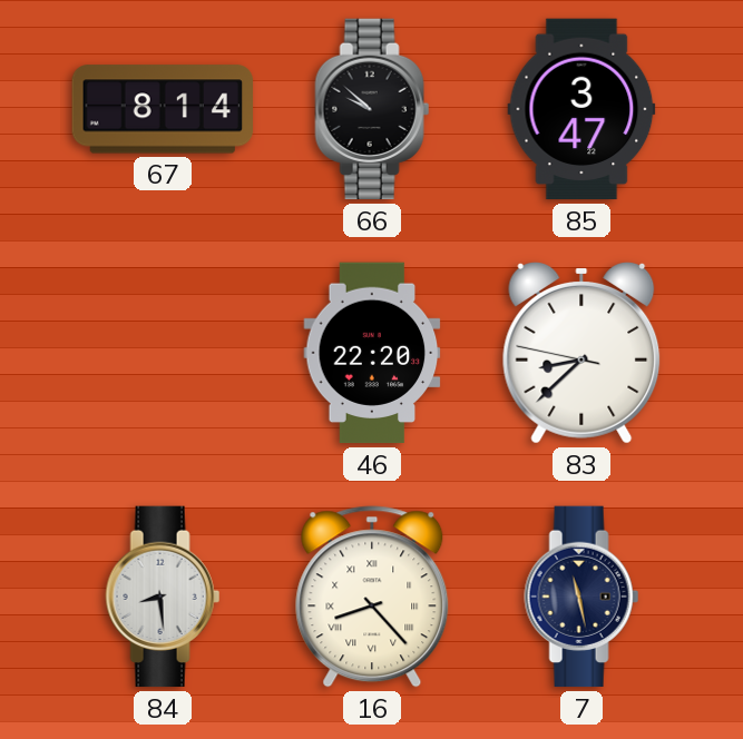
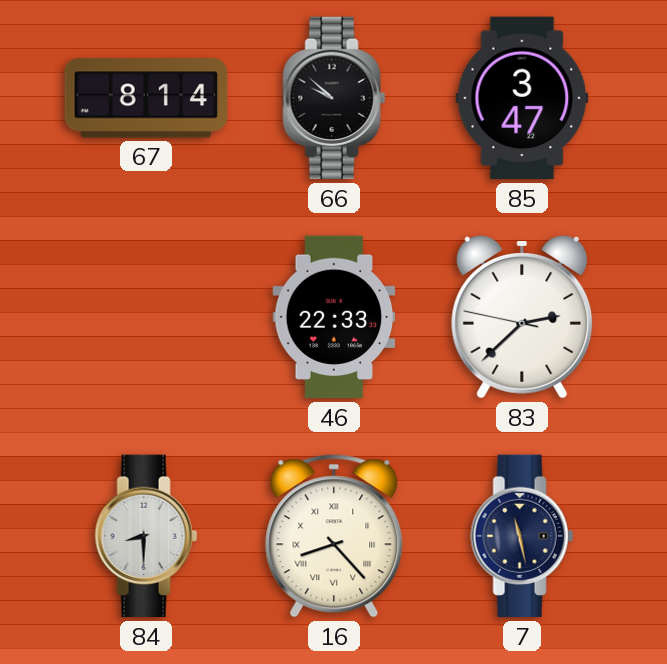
46: 22:20 -> 22:33 (334, 317)
83: 8:37 -> 2:37 (522, 318)
84: 8:29 -> 8:30 (146, 536)
